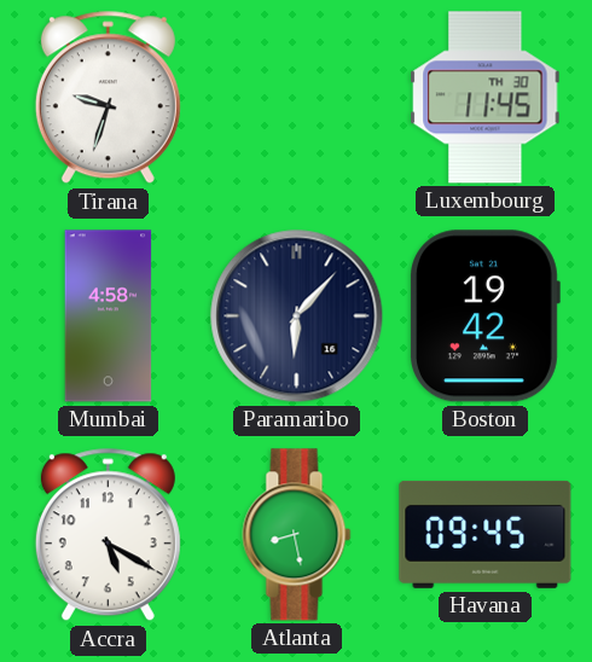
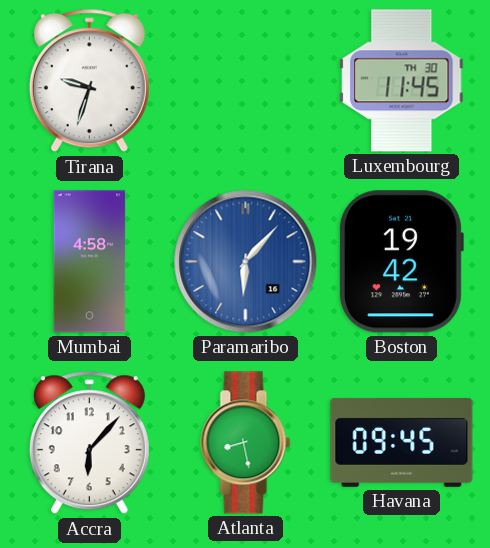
Paramaribo dial: navy -> blue (246, 262)
Accra: 5:20 -> 6:07 (89, 443)
